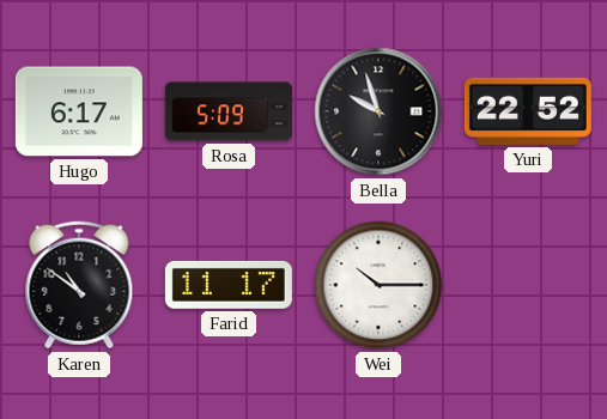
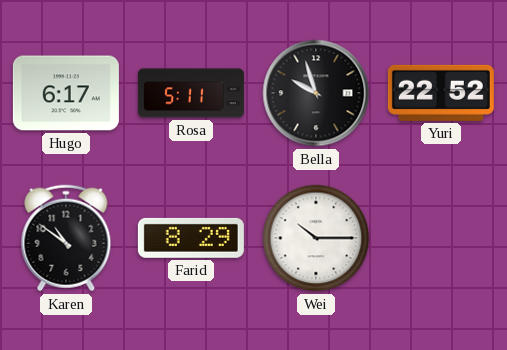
Rosa: 5:09 -> 5:11 (191, 93)
Farid: 11:17 -> 8:29 (191, 238)
